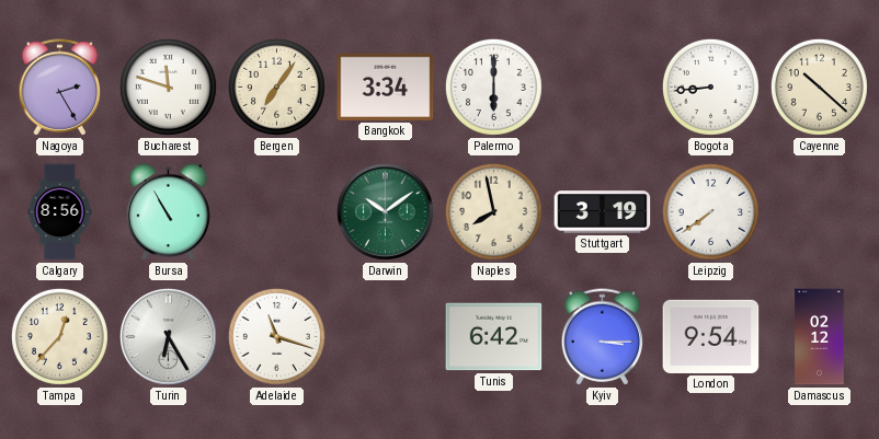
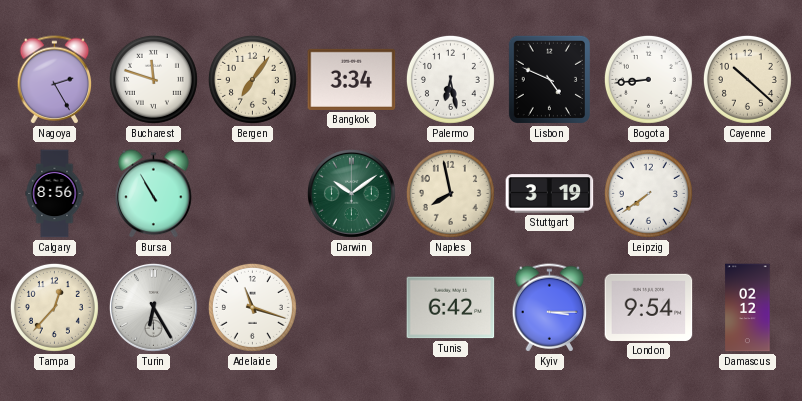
Palermo: 6:00 -> 6:28 (450, 79)
Lisbon: none -> 4:49 (549, 79)
